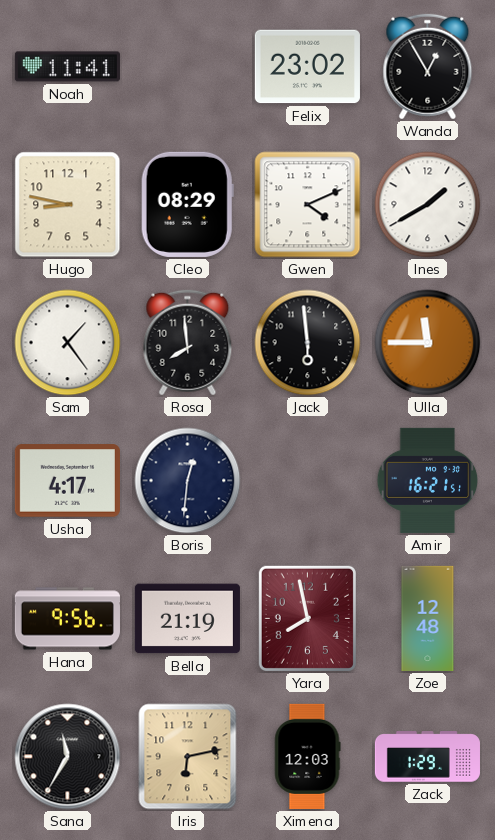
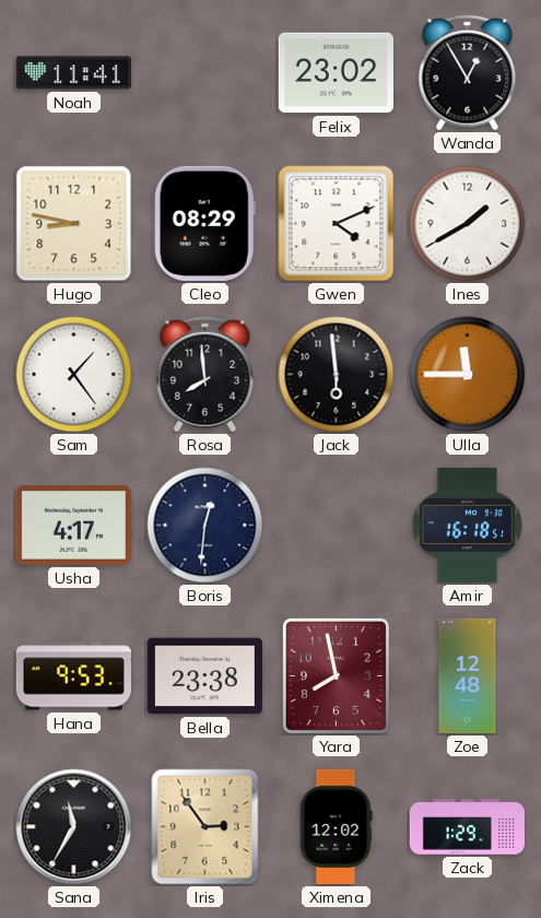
Amir: 16:21 -> 16:18 (468, 525)
Hana: 9:56 -> 9:53 (73, 676)
Bella: 21:19 -> 23:38 (204, 676)
Iris: 6:13 -> 2:54 (205, 827)
Ximena: 12:03 -> 12:02 (337, 826)
